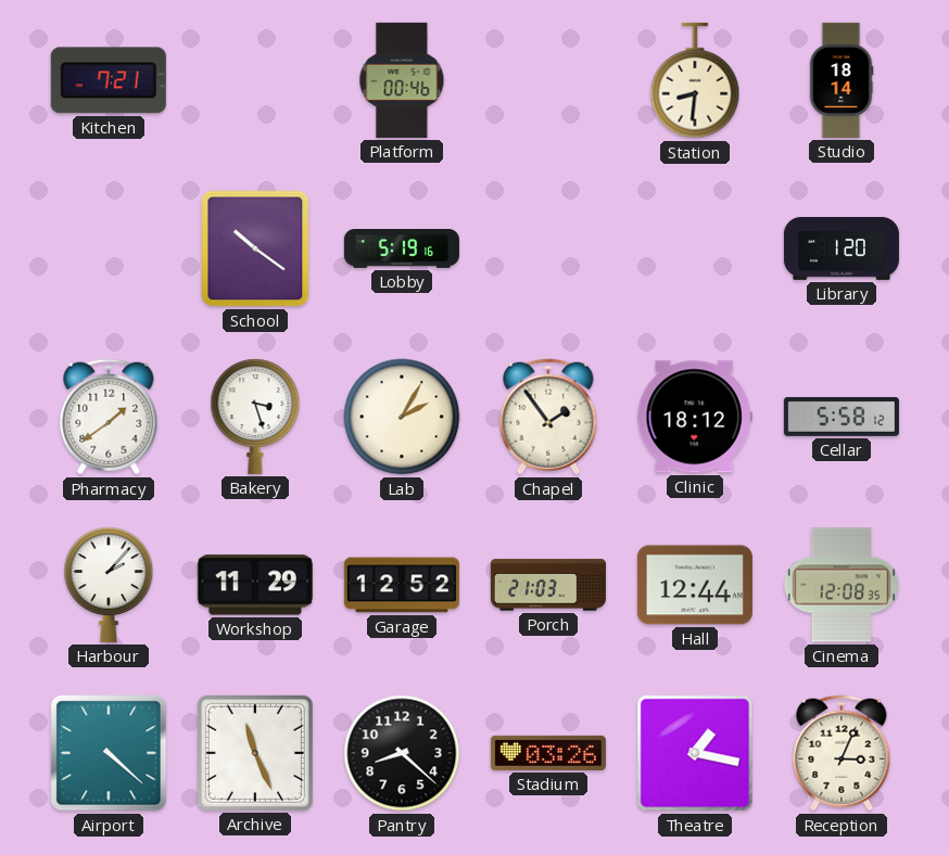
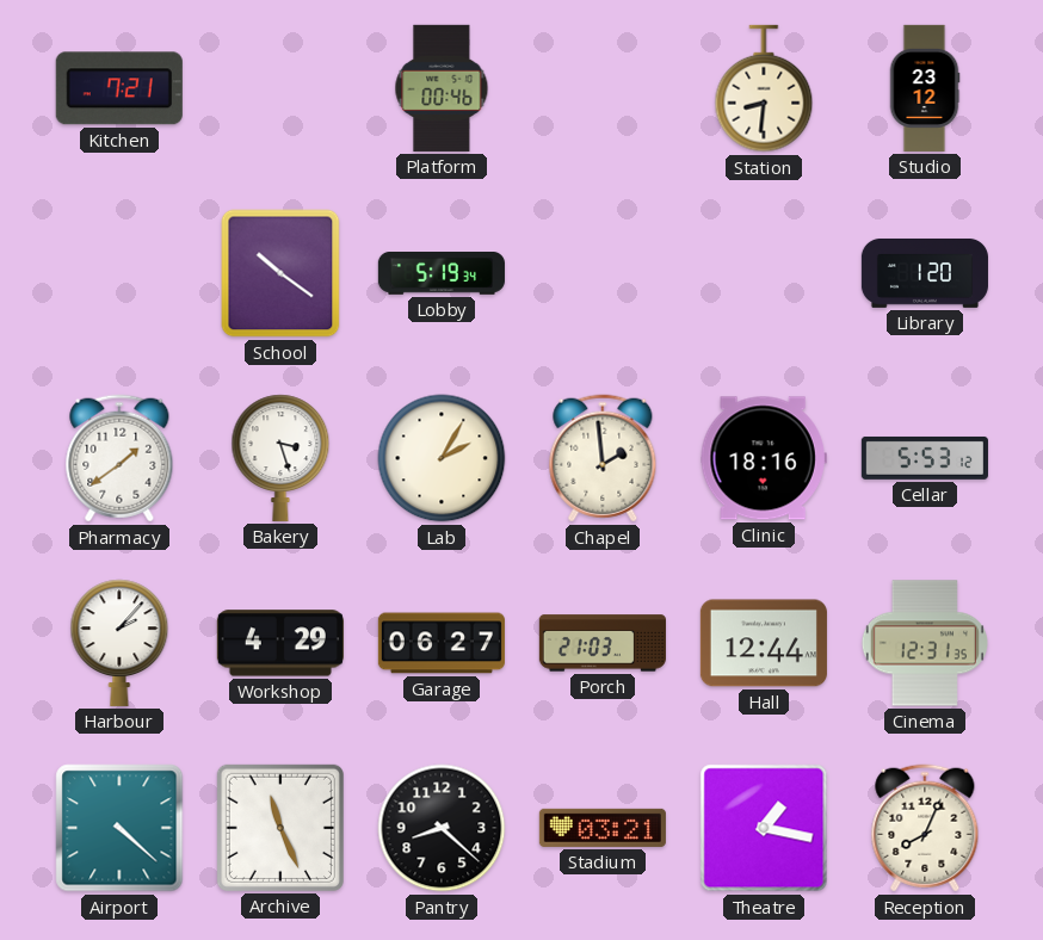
Studio: 18:14 -> 23:12 (925, 88)
Lobby: 5:19:16 -> 5:19:34 (442, 274)
Chapel: 1:54 -> 1:59 (603, 458)
Clinic: 18:12 -> 18:16 (764, 458)
Cellar: 5:58 -> 5:53 (925, 458)
Workshop: 11:29 -> 4:29 (280, 643)
Garage: 12:52 -> 06:27 (442, 643)
Cinema: 12:08 -> 12:31 (925, 643)
Stadium: 03:26 -> 03:21 (603, 828)
Reception: 3:04 -> 8:04 (925, 828)
